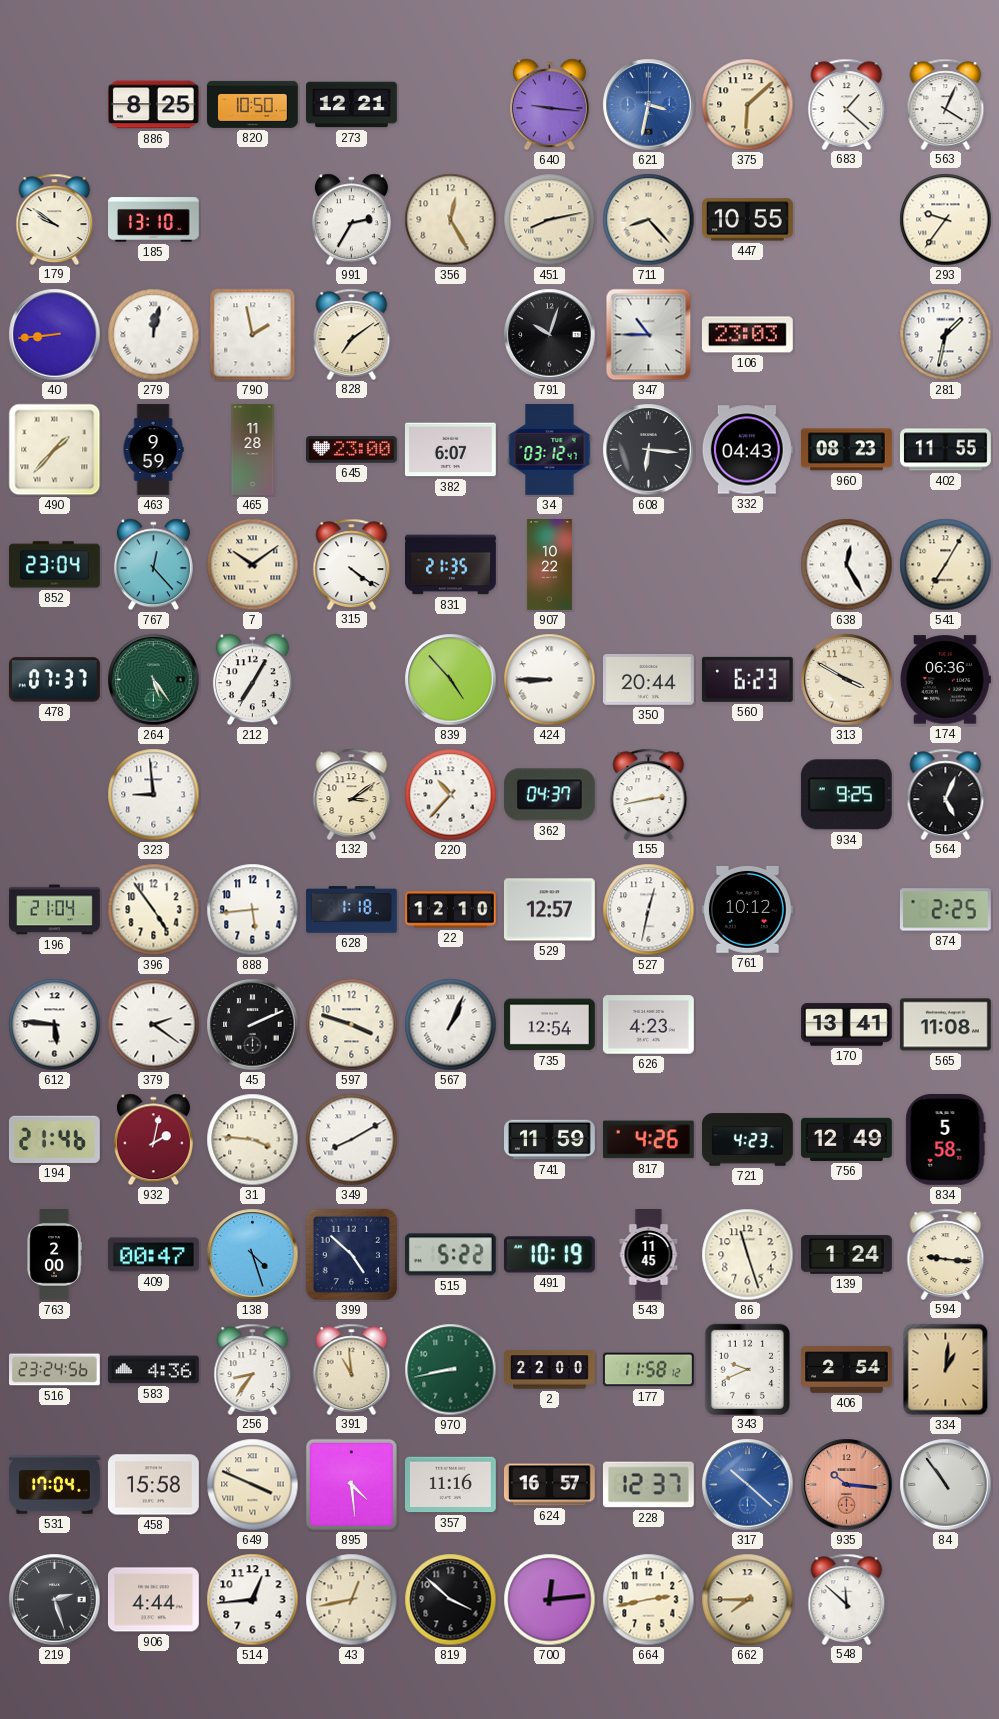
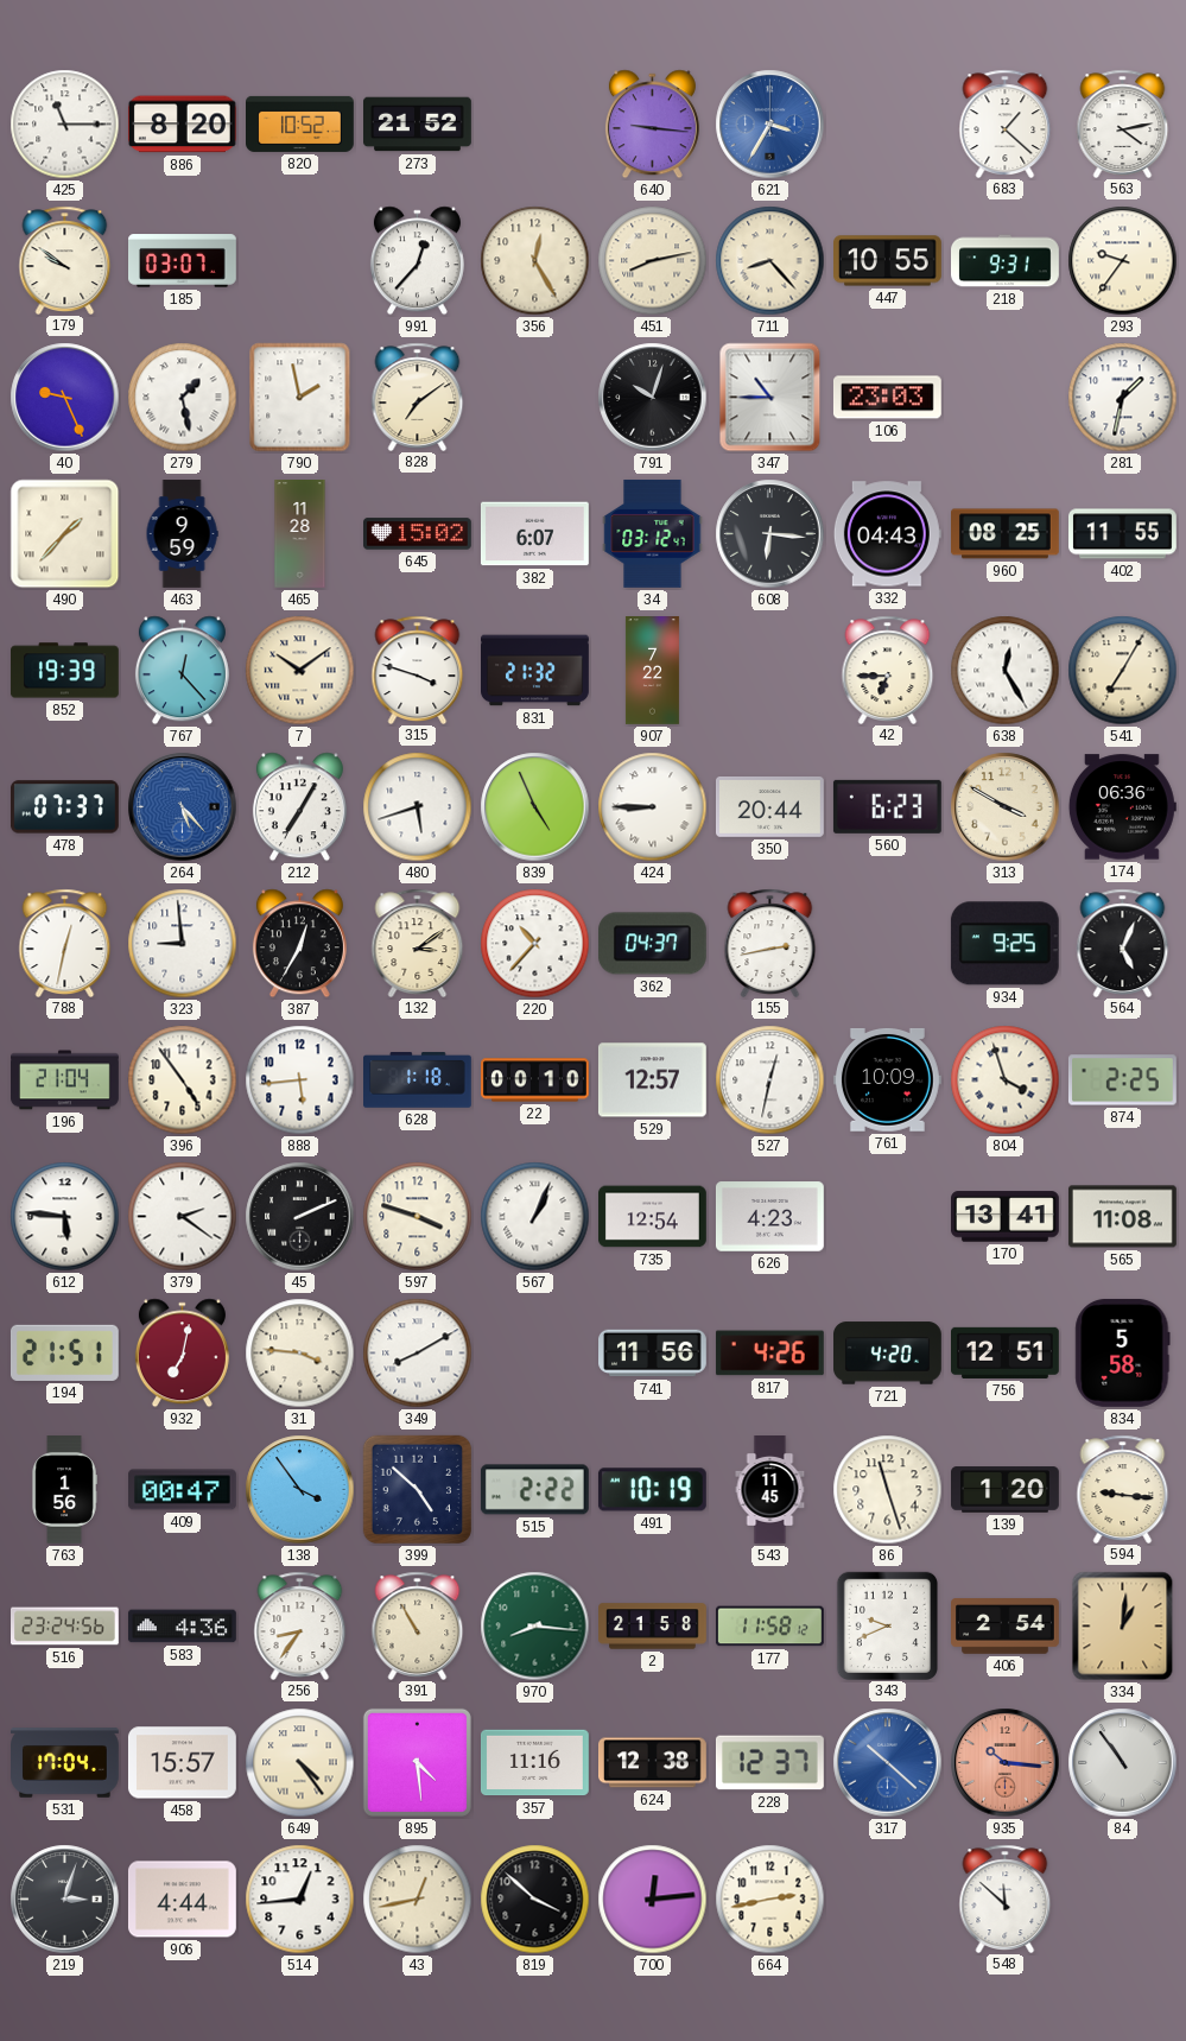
425: none -> 11:15 (65, 125)
886: 8:25 -> 8:20 (182, 125)
820: 10:50 -> 10:52 (300, 123)
273: 12:21 -> 21:52 (418, 125)
621: 3:32 -> 3:35 (770, 125)
375: 6:08 -> none (748, 105)
563: 4:04 -> 4:13 (1123, 123)
185: 13:10 -> 03:07 (183, 261)
991: 2:35 -> 12:37 (417, 261)
218: none -> 9:31 (1006, 261)
40: 8:44 -> 9:26 (65, 398)
279: 12:02 -> 1:28 (183, 398)
645: 23:00 -> 15:02 (418, 534)
960: 08:23 -> 08:25 (1006, 534)
852: 23:04 -> 19:39 (64, 671)
315: 4:21 -> 3:48 (418, 670)
831: 21:35 -> 21:32 (535, 671)
907: 10:22 -> 7:22 (652, 671)
42: none -> 6:45 (888, 670)
264: 5:24 -> 5:23 (183, 807)
264 dial: green -> blue (183, 807)
480: none -> 5:42 (418, 807)
839: 4:53 -> 4:56 (535, 807)
788: none -> 12:32 (65, 943)
387: none -> 12:35 (299, 944)
22: 12:10 -> 00:10 (535, 1080)
761: 10:12 -> 10:09 (887, 1079)
804: none -> 3:57 (1006, 1080)
194: 21:46 -> 21:51 (64, 1352)
932: 2:02 -> 7:02 (182, 1354)
741: 11:59 -> 11:56 (653, 1354)
721: 4:23 -> 4:20 (888, 1354)
756: 12:49 -> 12:51 (1006, 1352)
763: 2:00 -> 1:56 (64, 1490)
138: 4:27 -> 3:54 (300, 1490)
515: 5:22 -> 2:22 (534, 1490)
139: 1:24 -> 1:20 (1006, 1490)
391: 10:59 -> 10:55 (418, 1625)
970: 8:43 -> 8:16 (535, 1627)
2: 22:00 -> 21:58 (653, 1627)
458: 15:58 -> 15:57 (182, 1763)
649: 3:49 -> 4:24 (300, 1763)
624: 16:57 -> 12:38 (653, 1763)
219: 2:27 -> 3:03 (65, 1900)
662: 7:45 -> none (748, 1600)
